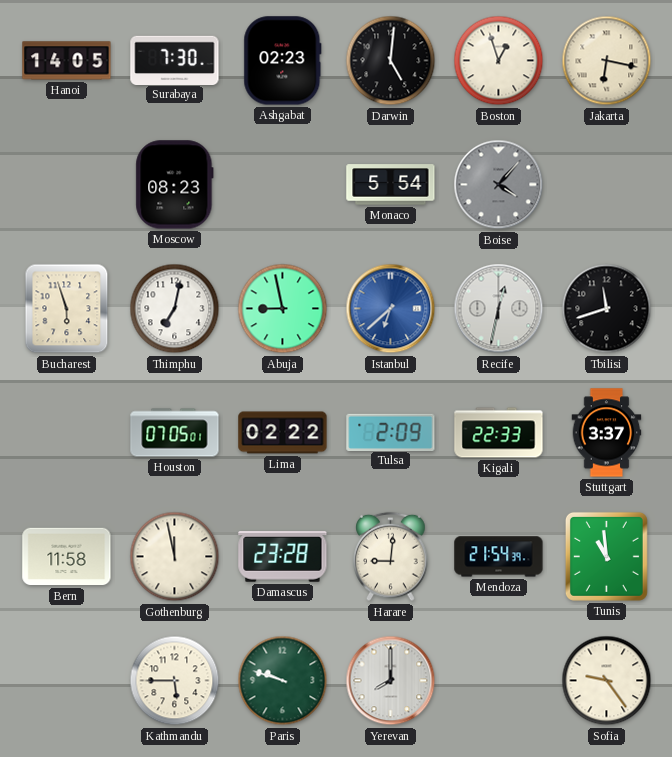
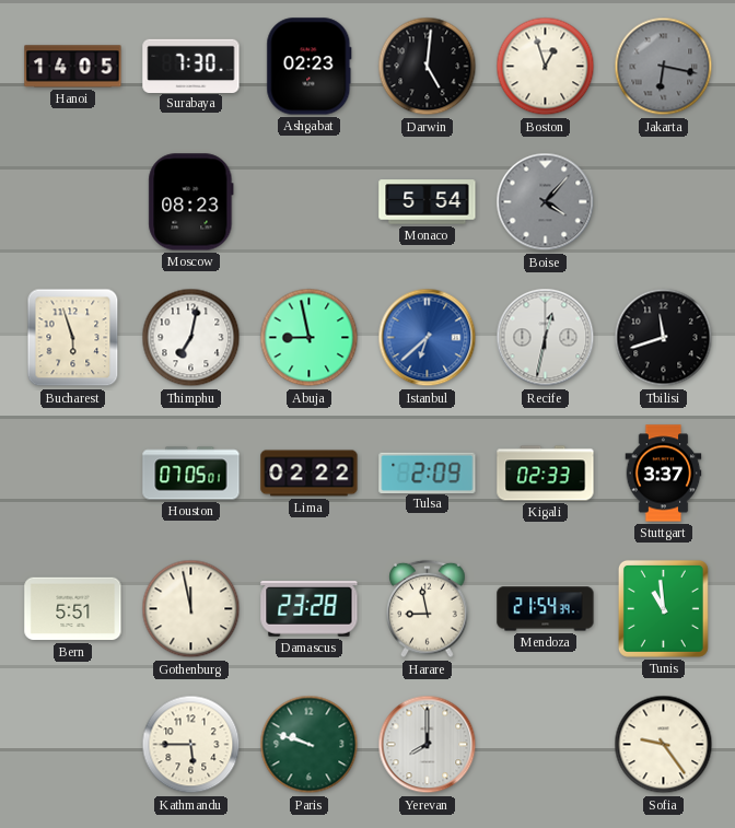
Jakarta dial: cream -> grey (664, 67)
Kigali: 22:33 -> 02:33 (546, 474)
Bern: 11:58 -> 5:51 (73, 609)
Harare: 9:01 -> 8:58 (428, 609)
